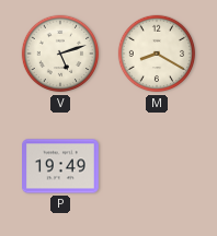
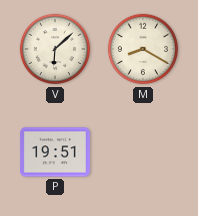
V: 5:12 -> 6:08 (55, 49)
P: 19:49 -> 19:51 (56, 152)
